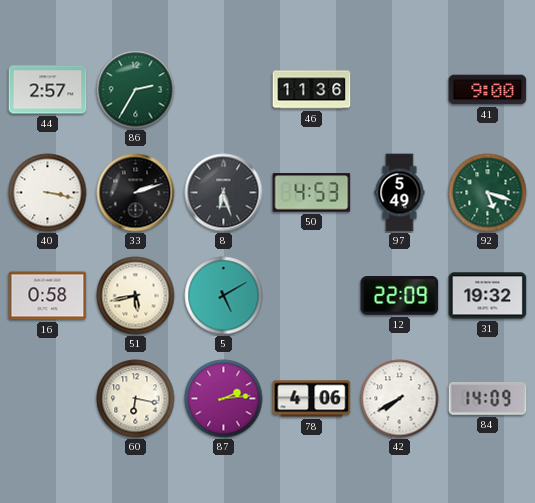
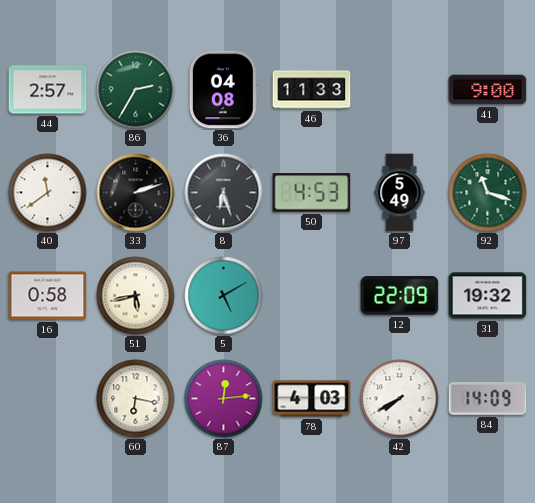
36: none -> 04:08 (223, 90)
46: 11:36 -> 11:33 (312, 90)
40: 3:17 -> 11:39 (48, 193)
92: 5:18 -> 11:18 (488, 193)
87: 2:14 -> 12:14 (224, 399)
78: 4:06 -> 4:03 (312, 399)
